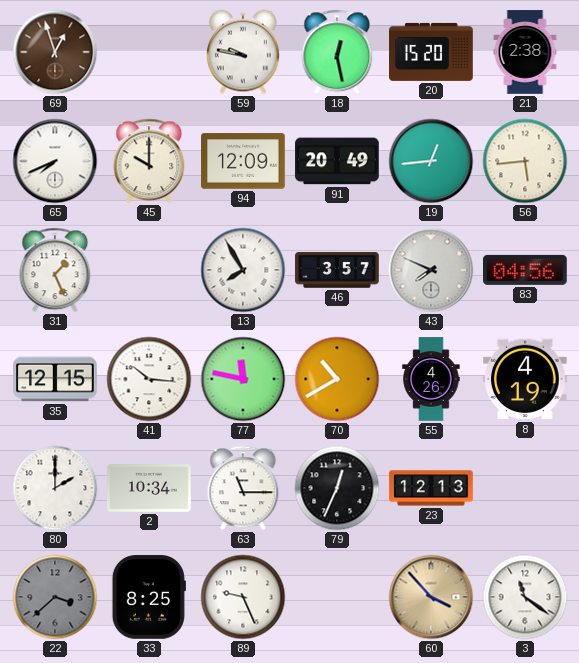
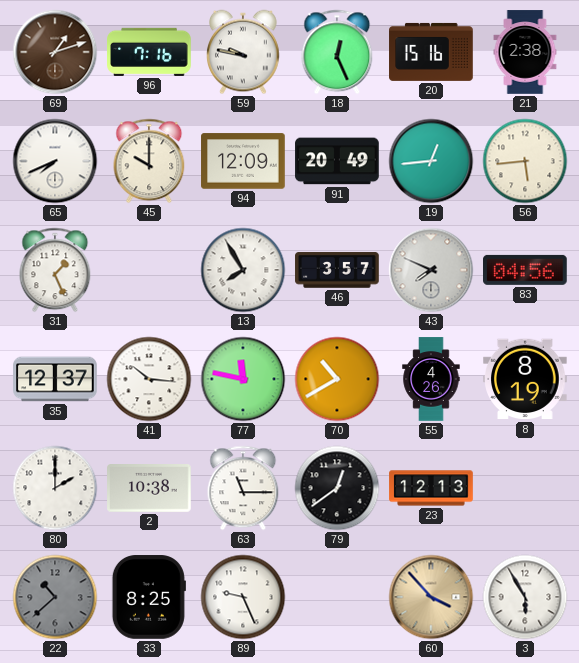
69: 12:57 -> 1:12 (55, 52)
96: none -> 7:16 (149, 52)
18: 12:28 -> 12:26 (337, 52)
20: 15:20 -> 15:16 (431, 52)
35: 12:15 -> 12:37 (55, 379)
8: 4:19 -> 8:19 (525, 379)
2: 10:34 -> 10:38 (149, 489)
79: 12:34 -> 12:39 (337, 488)
22: 3:38 -> 10:38 (55, 597)
3: 11:21 -> 5:55 (525, 597)
